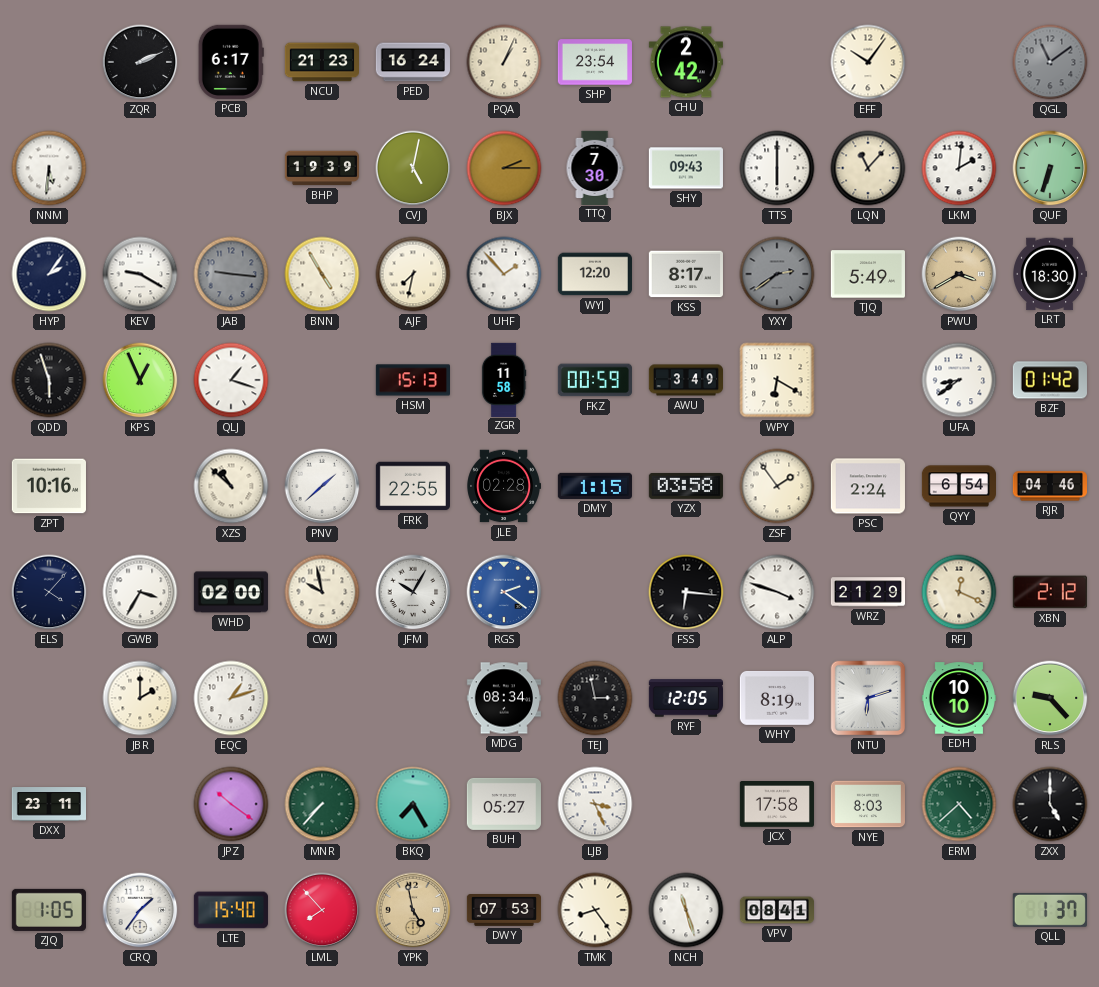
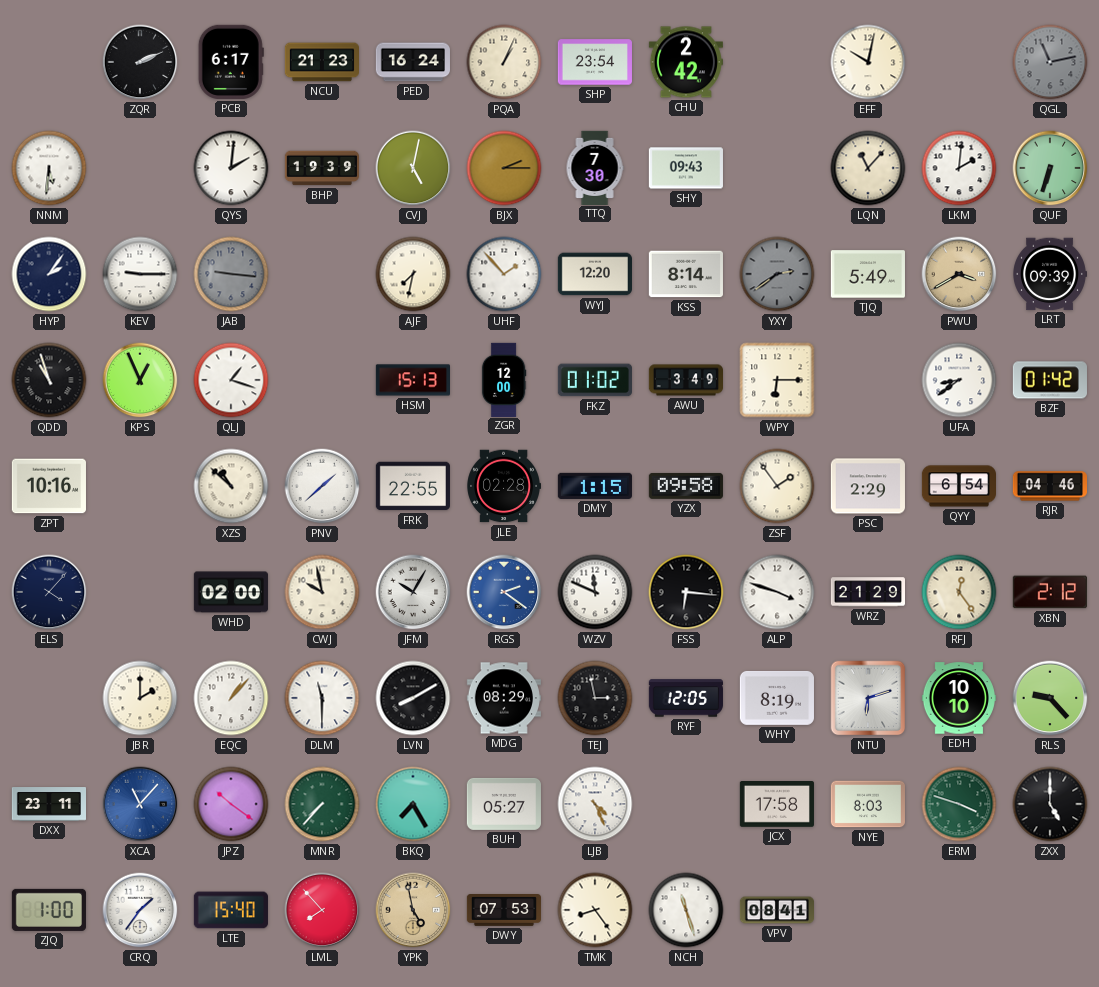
EFF: 10:06 -> 10:02 (868, 62)
QGL: 11:09 -> 11:13 (1050, 62)
QYS: none -> 2:01 (231, 168)
TTS: 6:00 -> none (777, 168)
KEV: 9:20 -> 9:15 (140, 274)
BNN: 4:55 -> none (322, 274)
KSS: 8:17 -> 8:14 (686, 274)
LRT: 18:30 -> 09:39 (1050, 274)
QDD: 5:57 -> 10:57 (49, 380)
ZGR: 11:58 -> 12:00 (504, 379)
FKZ: 00:59 -> 01:02 (595, 380)
WPY: 6:20 -> 6:15 (777, 380)
YZX: 03:58 -> 09:58 (686, 486)
PSC: 2:24 -> 2:29 (868, 486)
GWB: 3:35 -> none (140, 592)
WZV: none -> 11:49 (595, 592)
RFJ: 12:19 -> 12:24 (959, 592)
EQC: 1:12 -> 1:07 (231, 698)
DLM: none -> 11:30 (322, 698)
LVN: none -> 8:10 (413, 698)
MDG: 08:34 -> 08:29 (504, 698)
XCA: none -> 11:07 (140, 804)
LJB: 3:26 -> 4:26 (595, 804)
ERM: 4:38 -> 3:48 (959, 804)
ZJQ: 1:05 -> 1:00 (49, 910)
QLL: 1:37 -> none (1050, 910)
